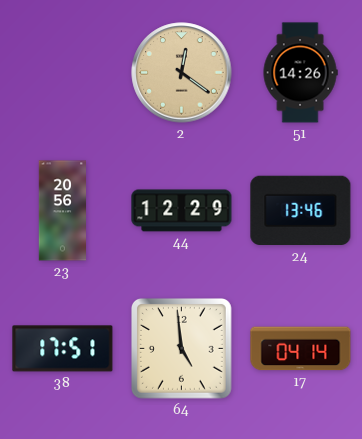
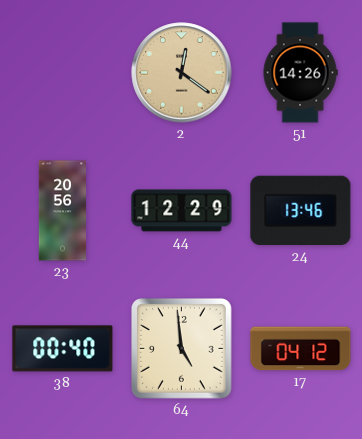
38: 17:51 -> 00:40 (63, 349)
17: 04:14 -> 04:12 (301, 349)
